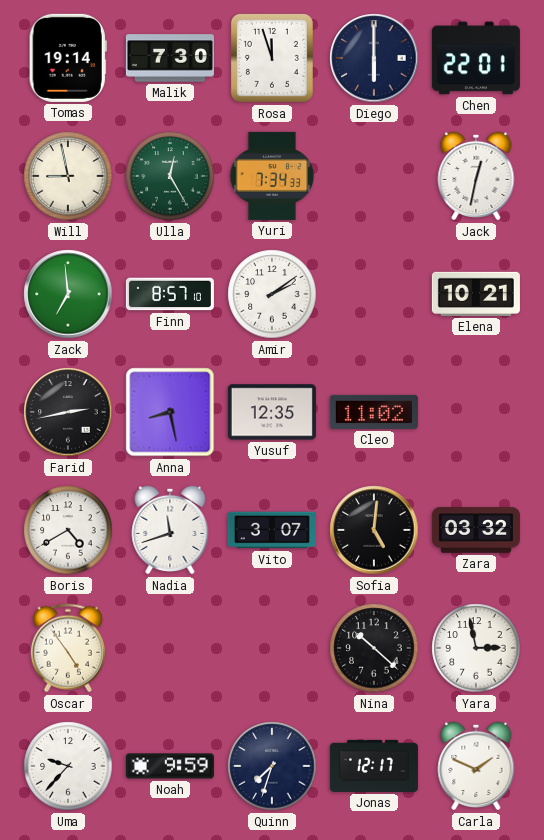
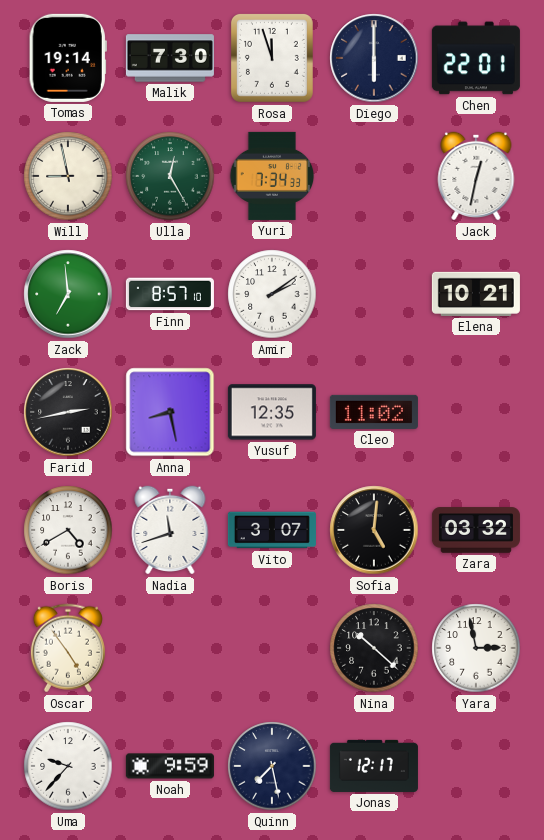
Quinn: 7:33 -> 7:28 (272, 766)
Carla: 1:49 -> none (476, 766)
